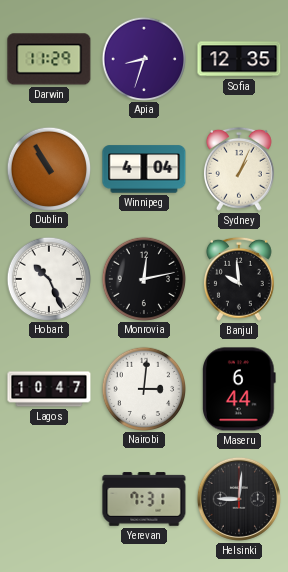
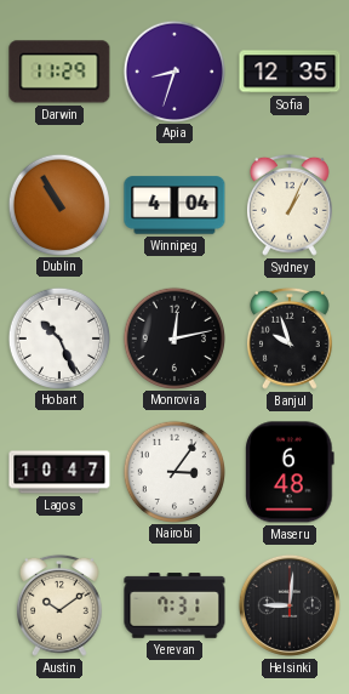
Banjul: 9:59 -> 9:57 (290, 339)
Nairobi: 3:01 -> 3:06 (173, 471)
Maseru: 6:44 -> 6:48 (291, 472)
Austin: none -> 10:09 (59, 605)
